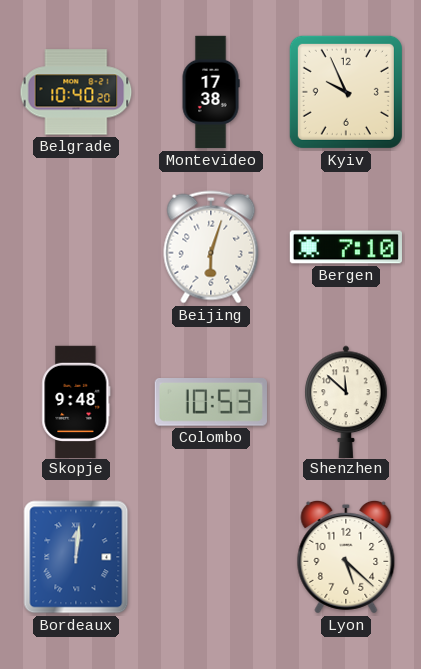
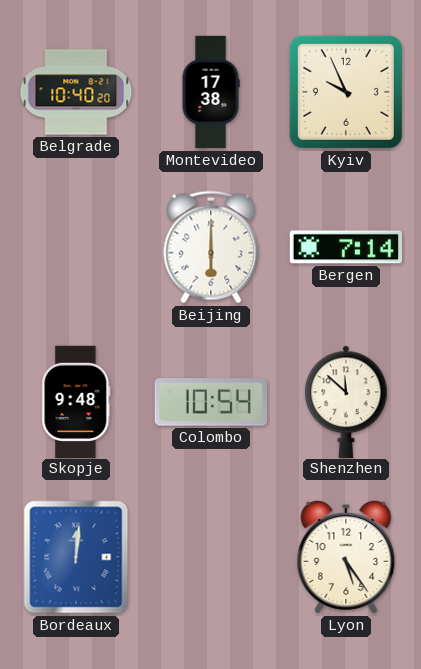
Beijing: 6:03 -> 6:00 (211, 247)
Bergen: 7:10 -> 7:14 (346, 247)
Colombo: 10:53 -> 10:54 (211, 402)
Lyon: 5:22 -> 5:24 (346, 557)
